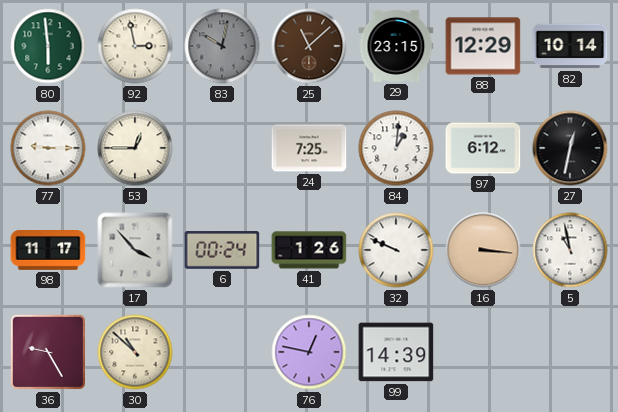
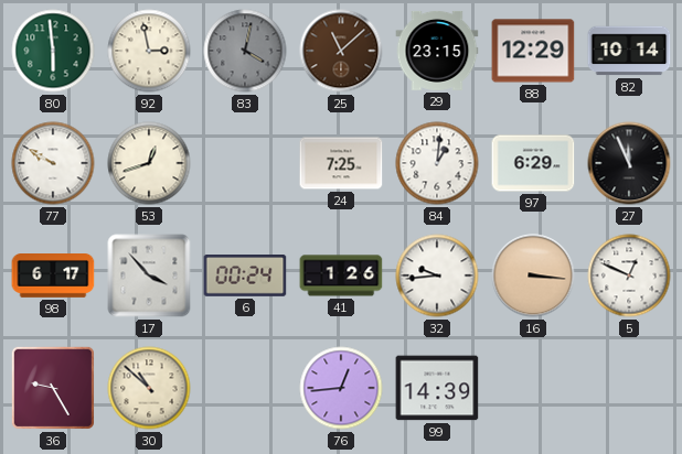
83: 10:02 -> 4:02 (245, 51)
77: 9:15 -> 9:50 (53, 163)
53: 12:45 -> 12:42 (149, 163)
97: 6:12 -> 6:29 (533, 163)
27: 12:32 -> 11:56 (629, 163)
98: 11:17 -> 6:17 (53, 277)
32: 9:49 -> 9:44 (437, 275)
5: 10:58 -> 12:49 (629, 275)
76: 12:47 -> 12:44 (341, 388)
